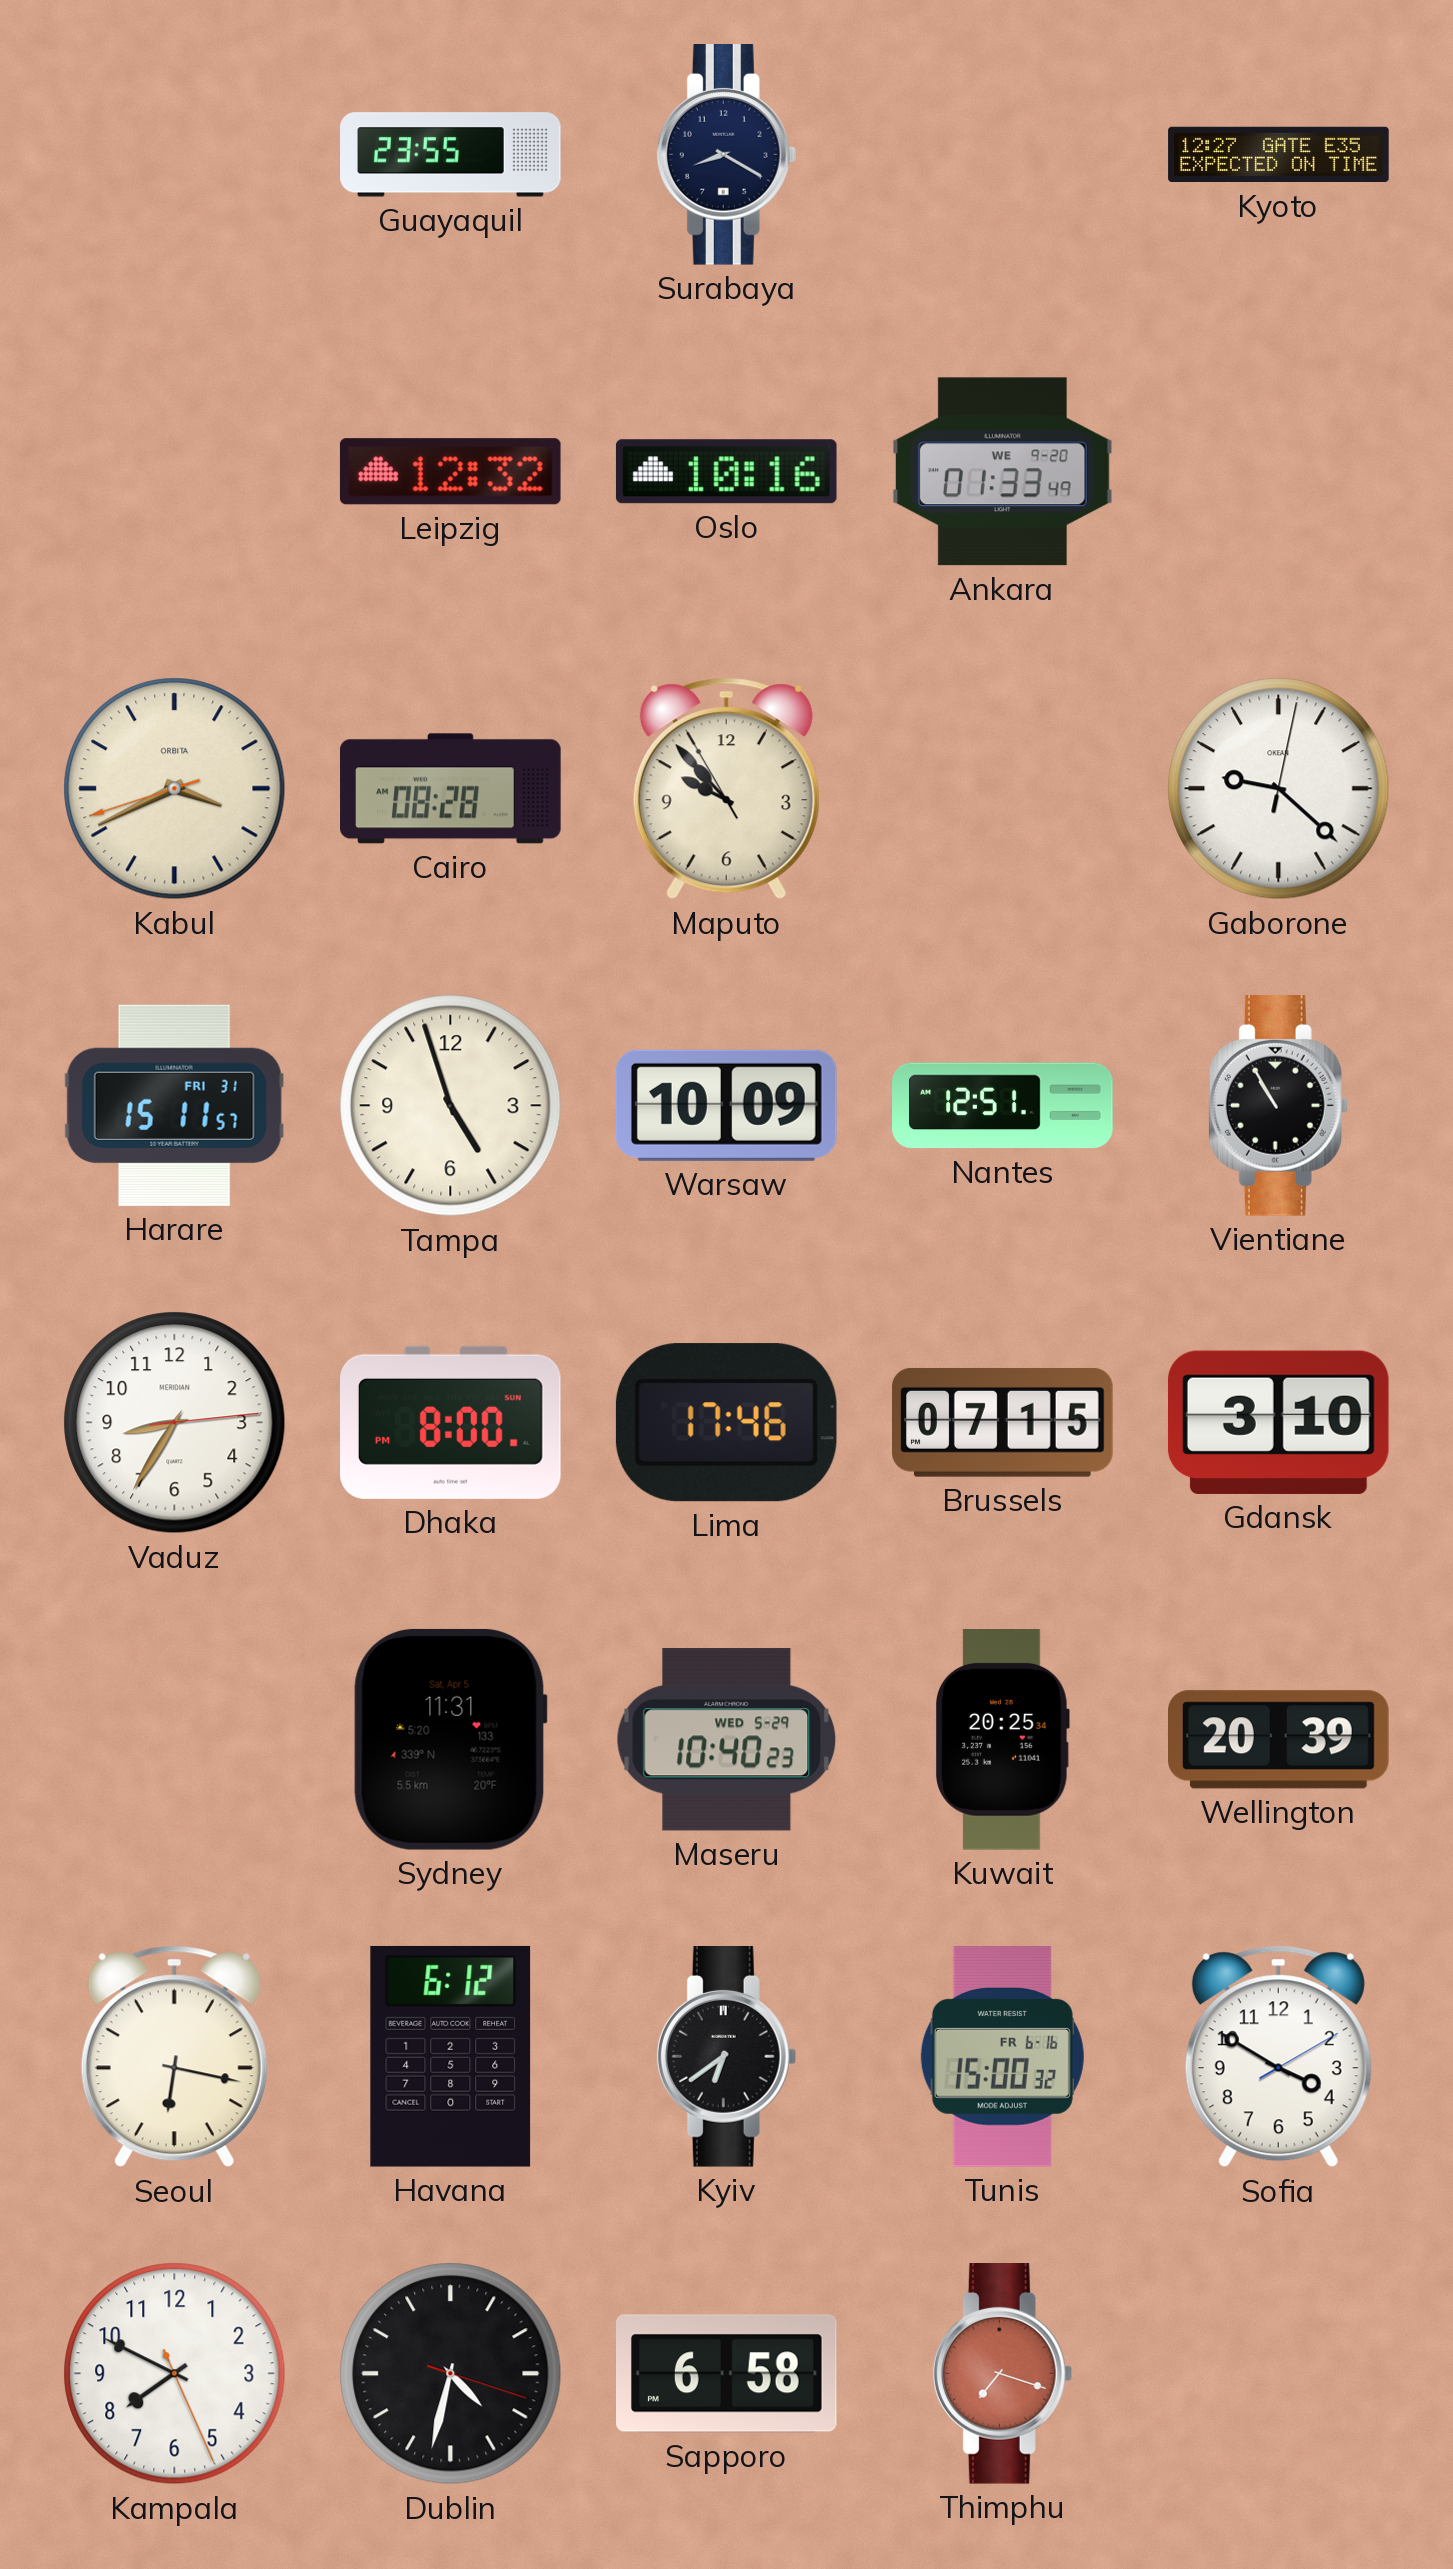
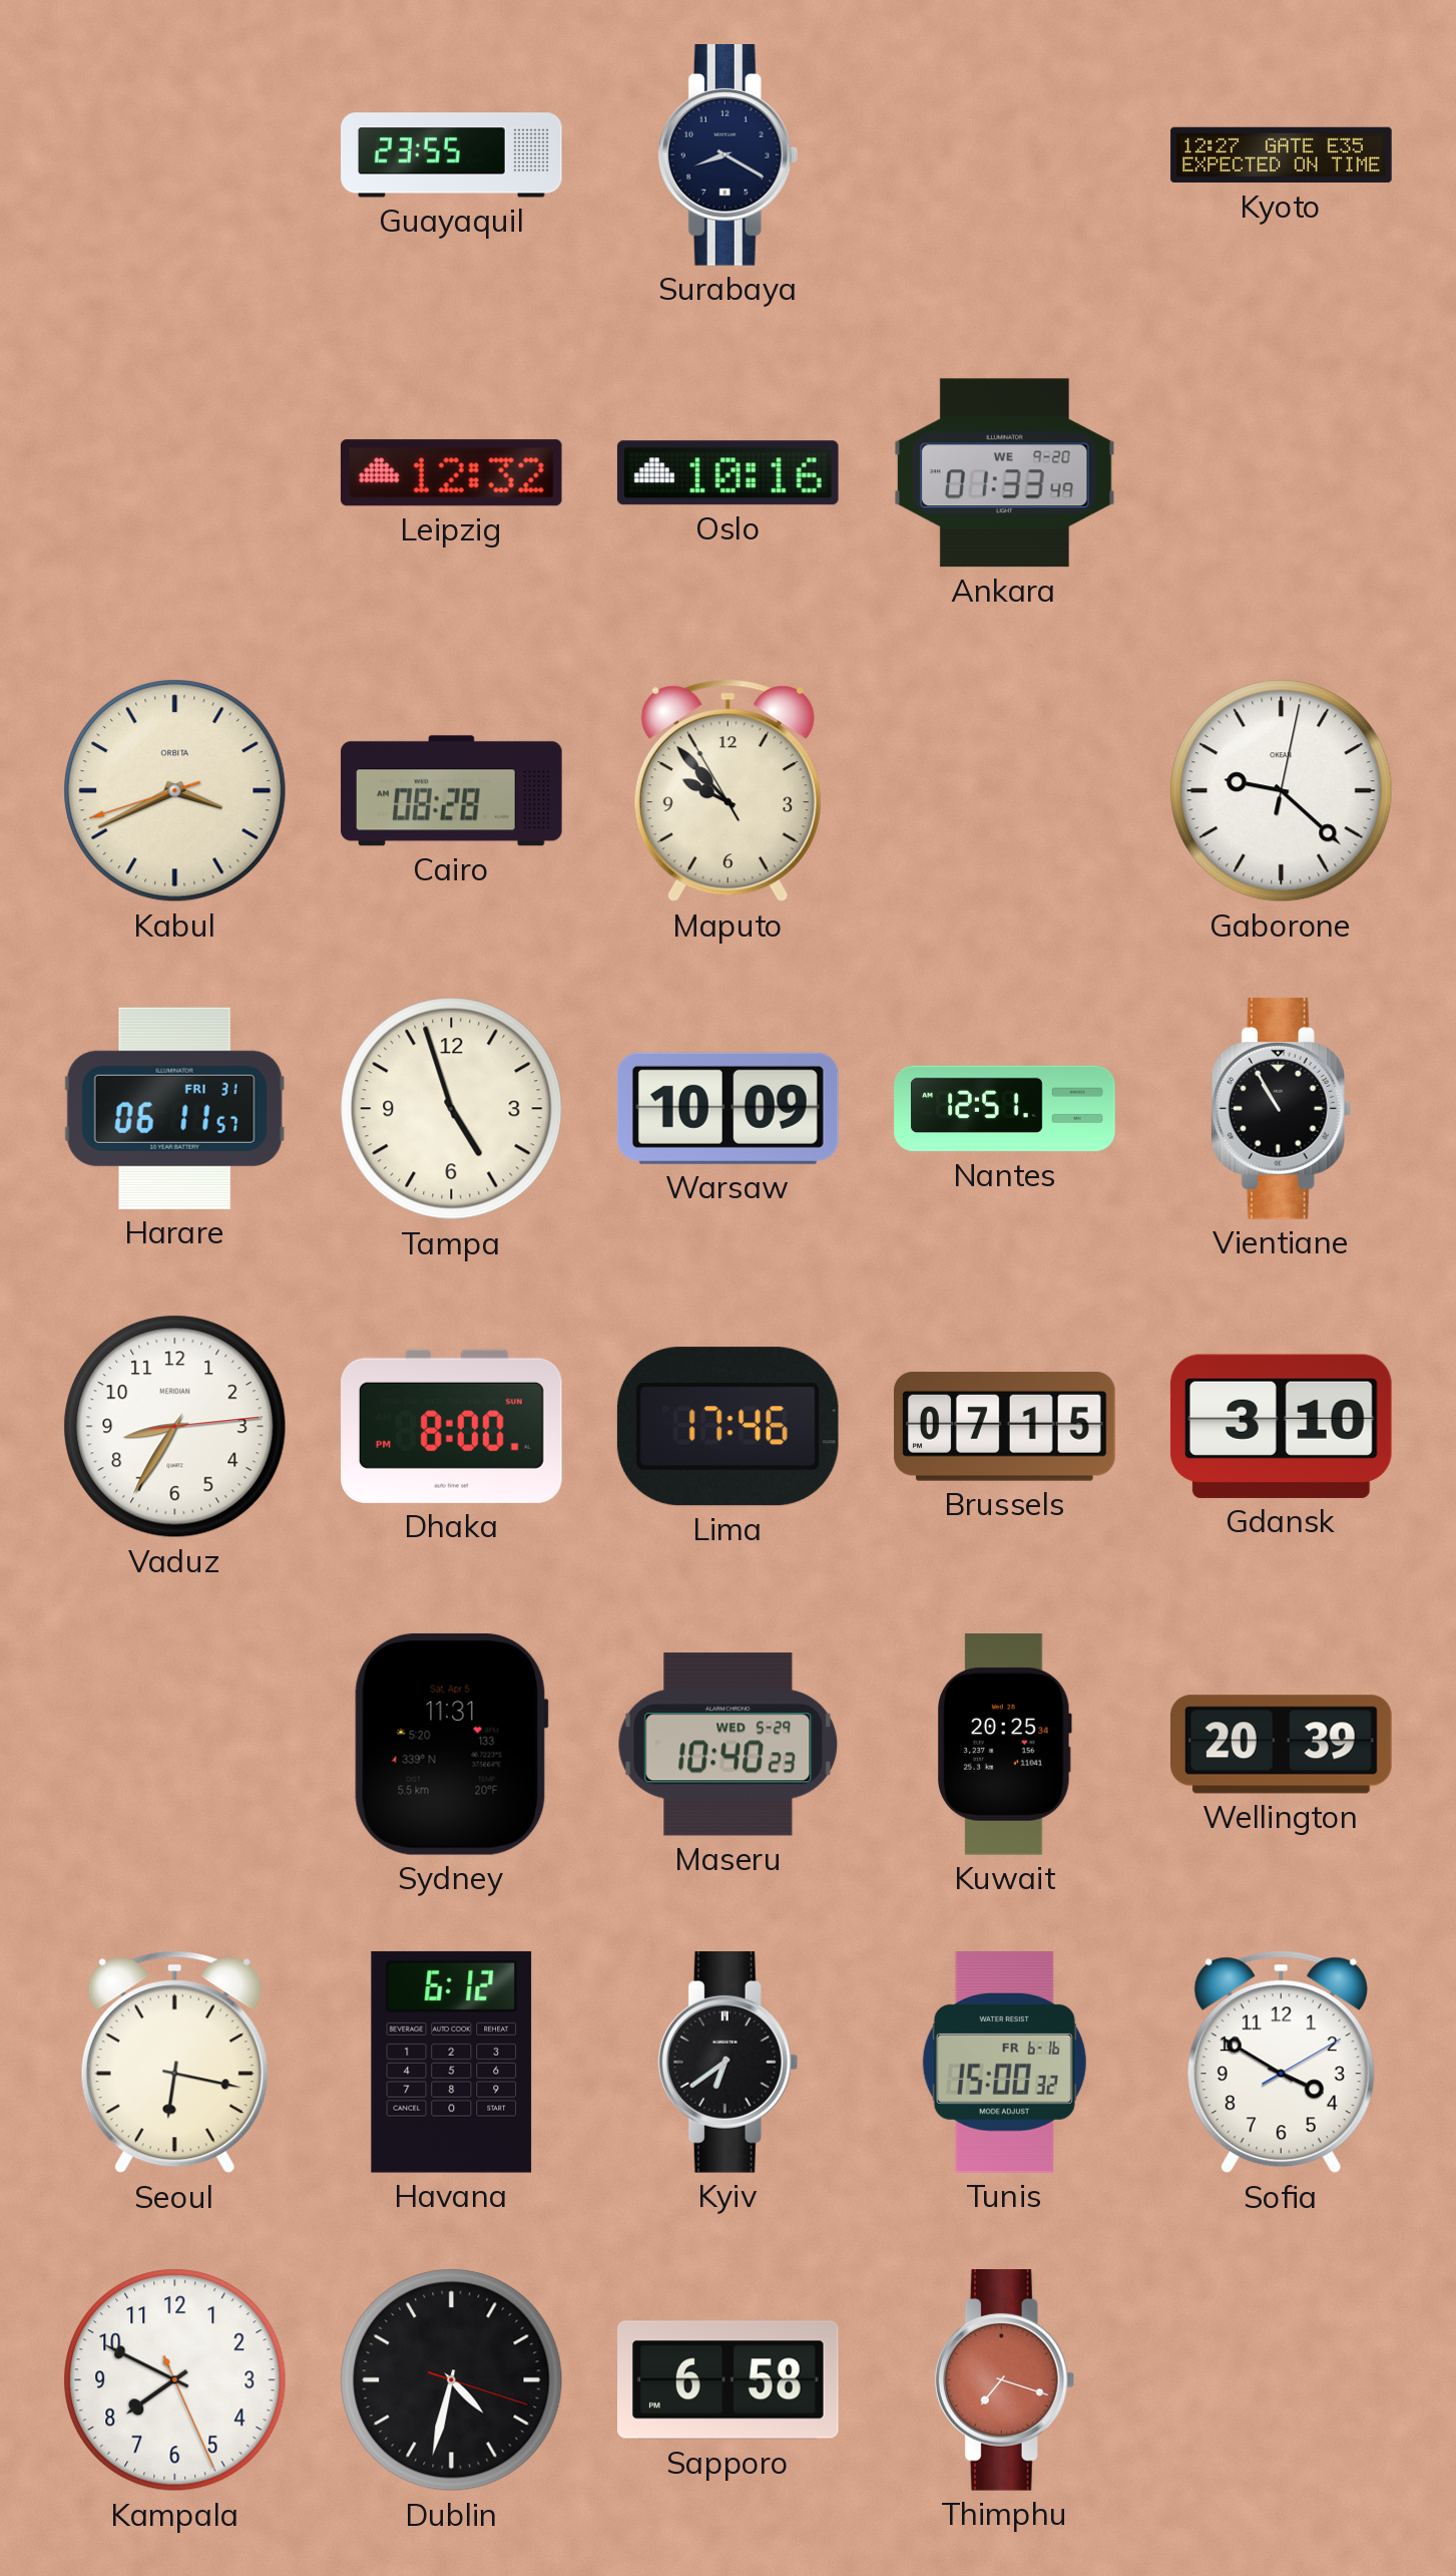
Harare: 15:11 -> 06:11 (174, 1108)
